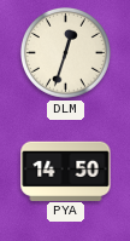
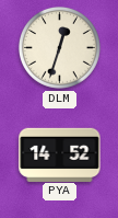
PYA: 14:50 -> 14:52 (60, 154)
